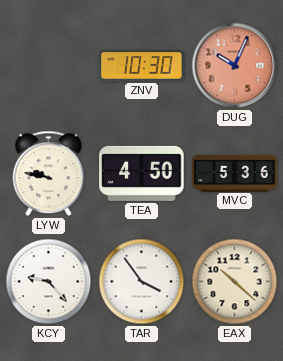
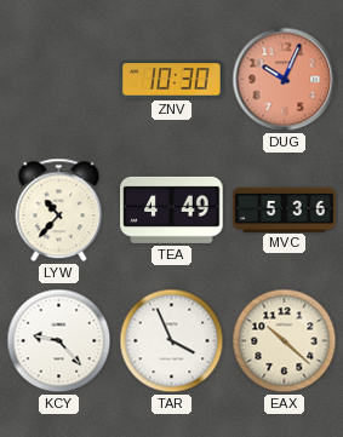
LYW: 9:47 -> 10:37 (59, 211)
TEA: 4:50 -> 4:49 (172, 209)
TAR: 3:54 -> 3:56 (172, 341)
